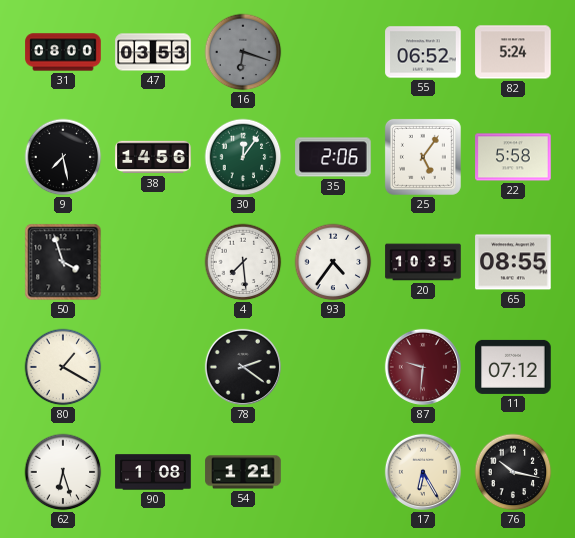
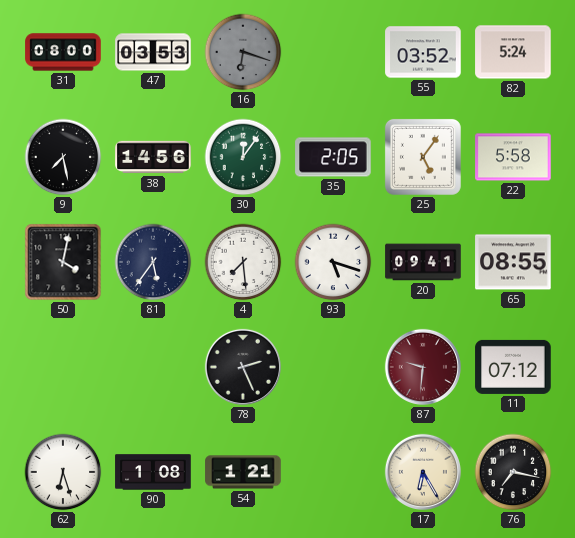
55: 06:52 -> 03:52 (423, 52)
35: 2:06 -> 2:05 (333, 157)
50: 3:57 -> 4:02 (63, 262)
81: none -> 5:36 (153, 262)
93: 4:36 -> 5:18 (333, 262)
20: 10:35 -> 09:41 (423, 262)
80: 1:20 -> none (63, 367)
78: 2:21 -> 2:26 (243, 367)
76: 10:17 -> 7:17 (513, 472)
